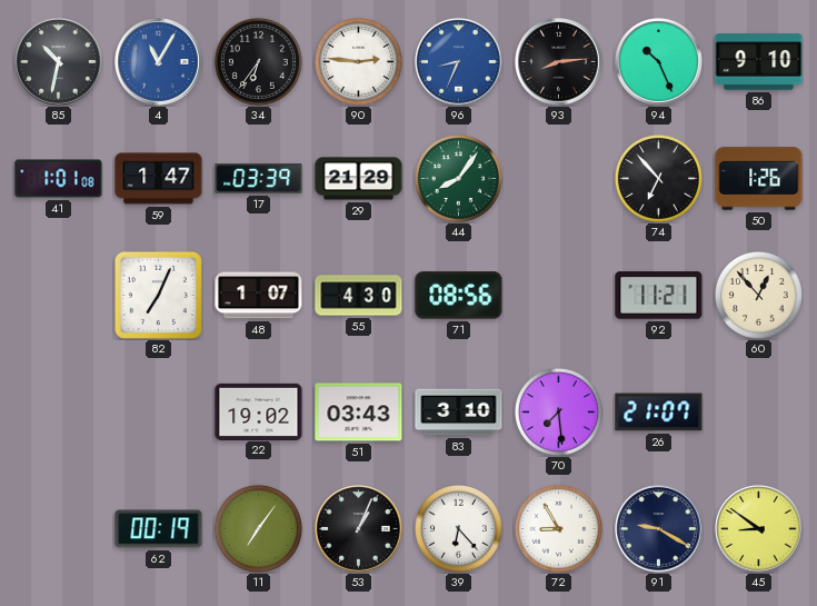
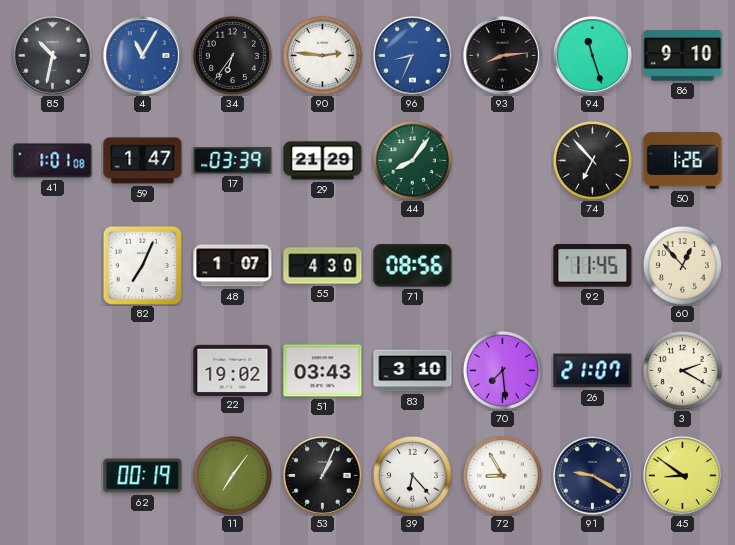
94: 10:26 -> 11:27 (593, 56)
92: 11:21 -> 11:45 (593, 266)
3: none -> 2:20 (682, 370)
